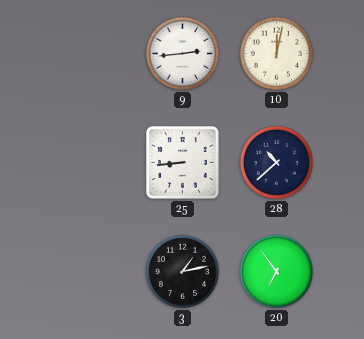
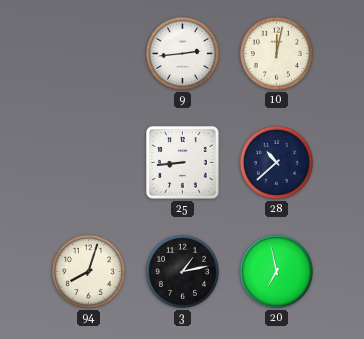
94: none -> 8:03 (88, 271)
20: 6:54 -> 6:58 (276, 271)
